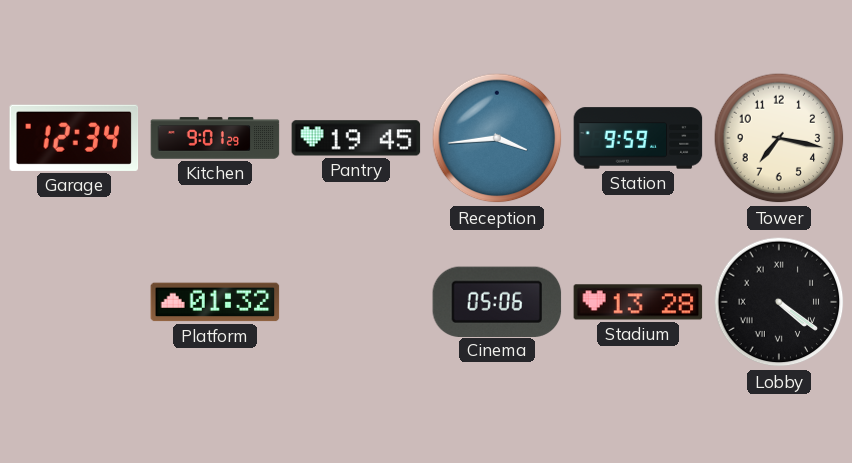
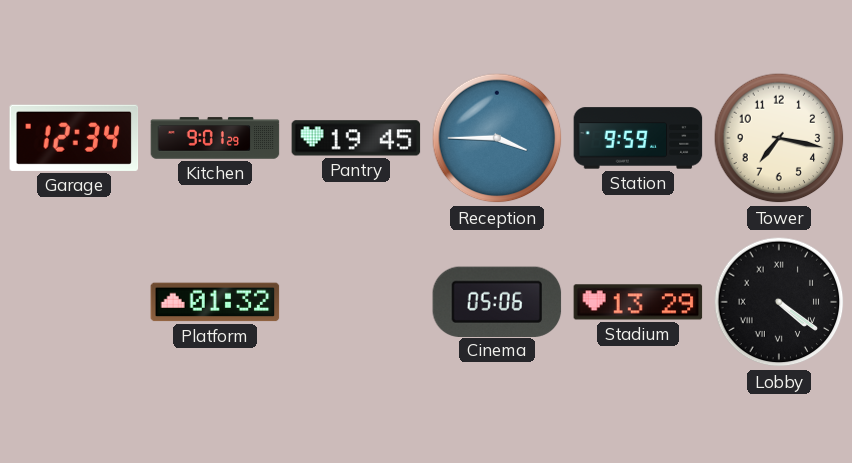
Reception: 3:44 -> 3:45 (497, 138)
Stadium: 13:28 -> 13:29 (638, 302)
